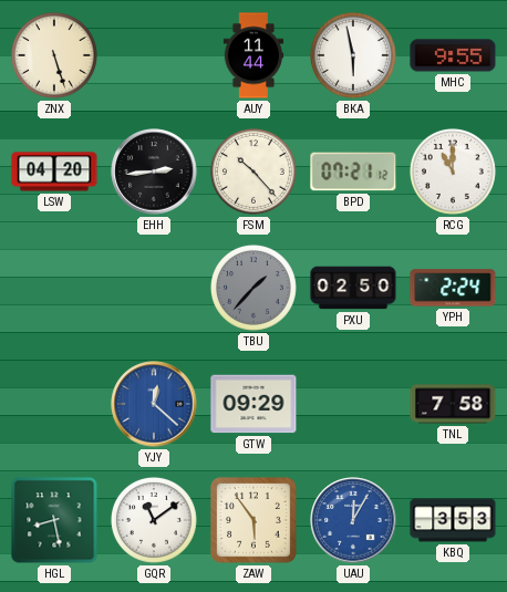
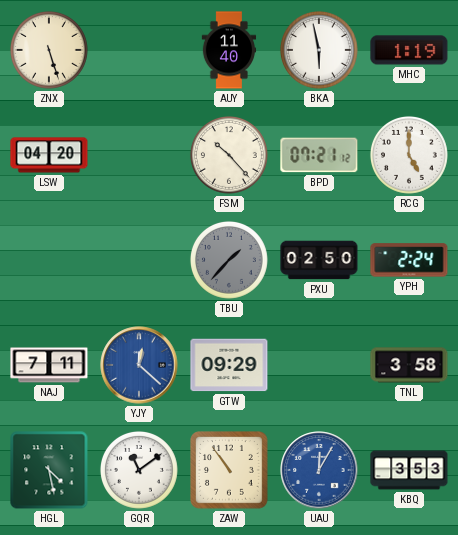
AUY: 11:44 -> 11:40 (229, 50)
MHC: 9:55 -> 1:19 (409, 50)
EHH: 2:44 -> none (154, 172)
RCG: 11:00 -> 5:00 (409, 155)
NAJ: none -> 7:11 (49, 365)
TNL: 7:58 -> 3:58 (409, 365)
HGL: 8:28 -> 4:28 (49, 470)
ZAW: 5:54 -> 10:54 (230, 471)
